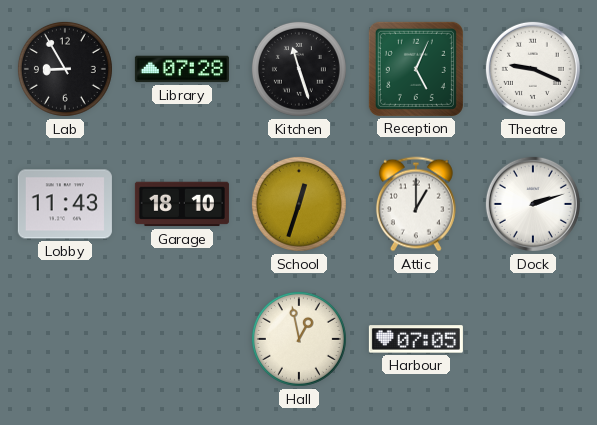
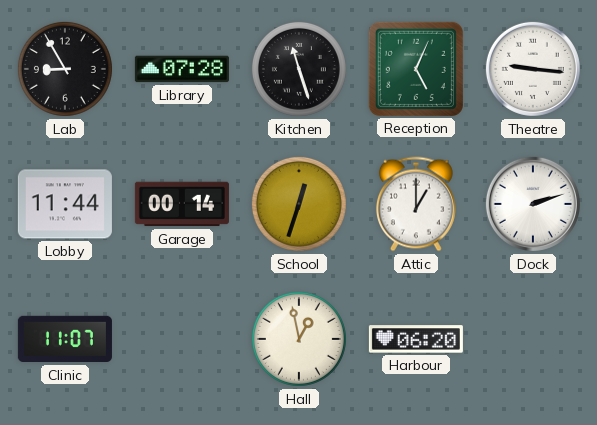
Theatre: 9:19 -> 9:16 (533, 69)
Lobby: 11:43 -> 11:44 (65, 204)
Garage: 18:10 -> 00:14 (182, 204)
Clinic: none -> 11:07 (65, 339)
Harbour: 07:05 -> 06:20 (416, 339)
